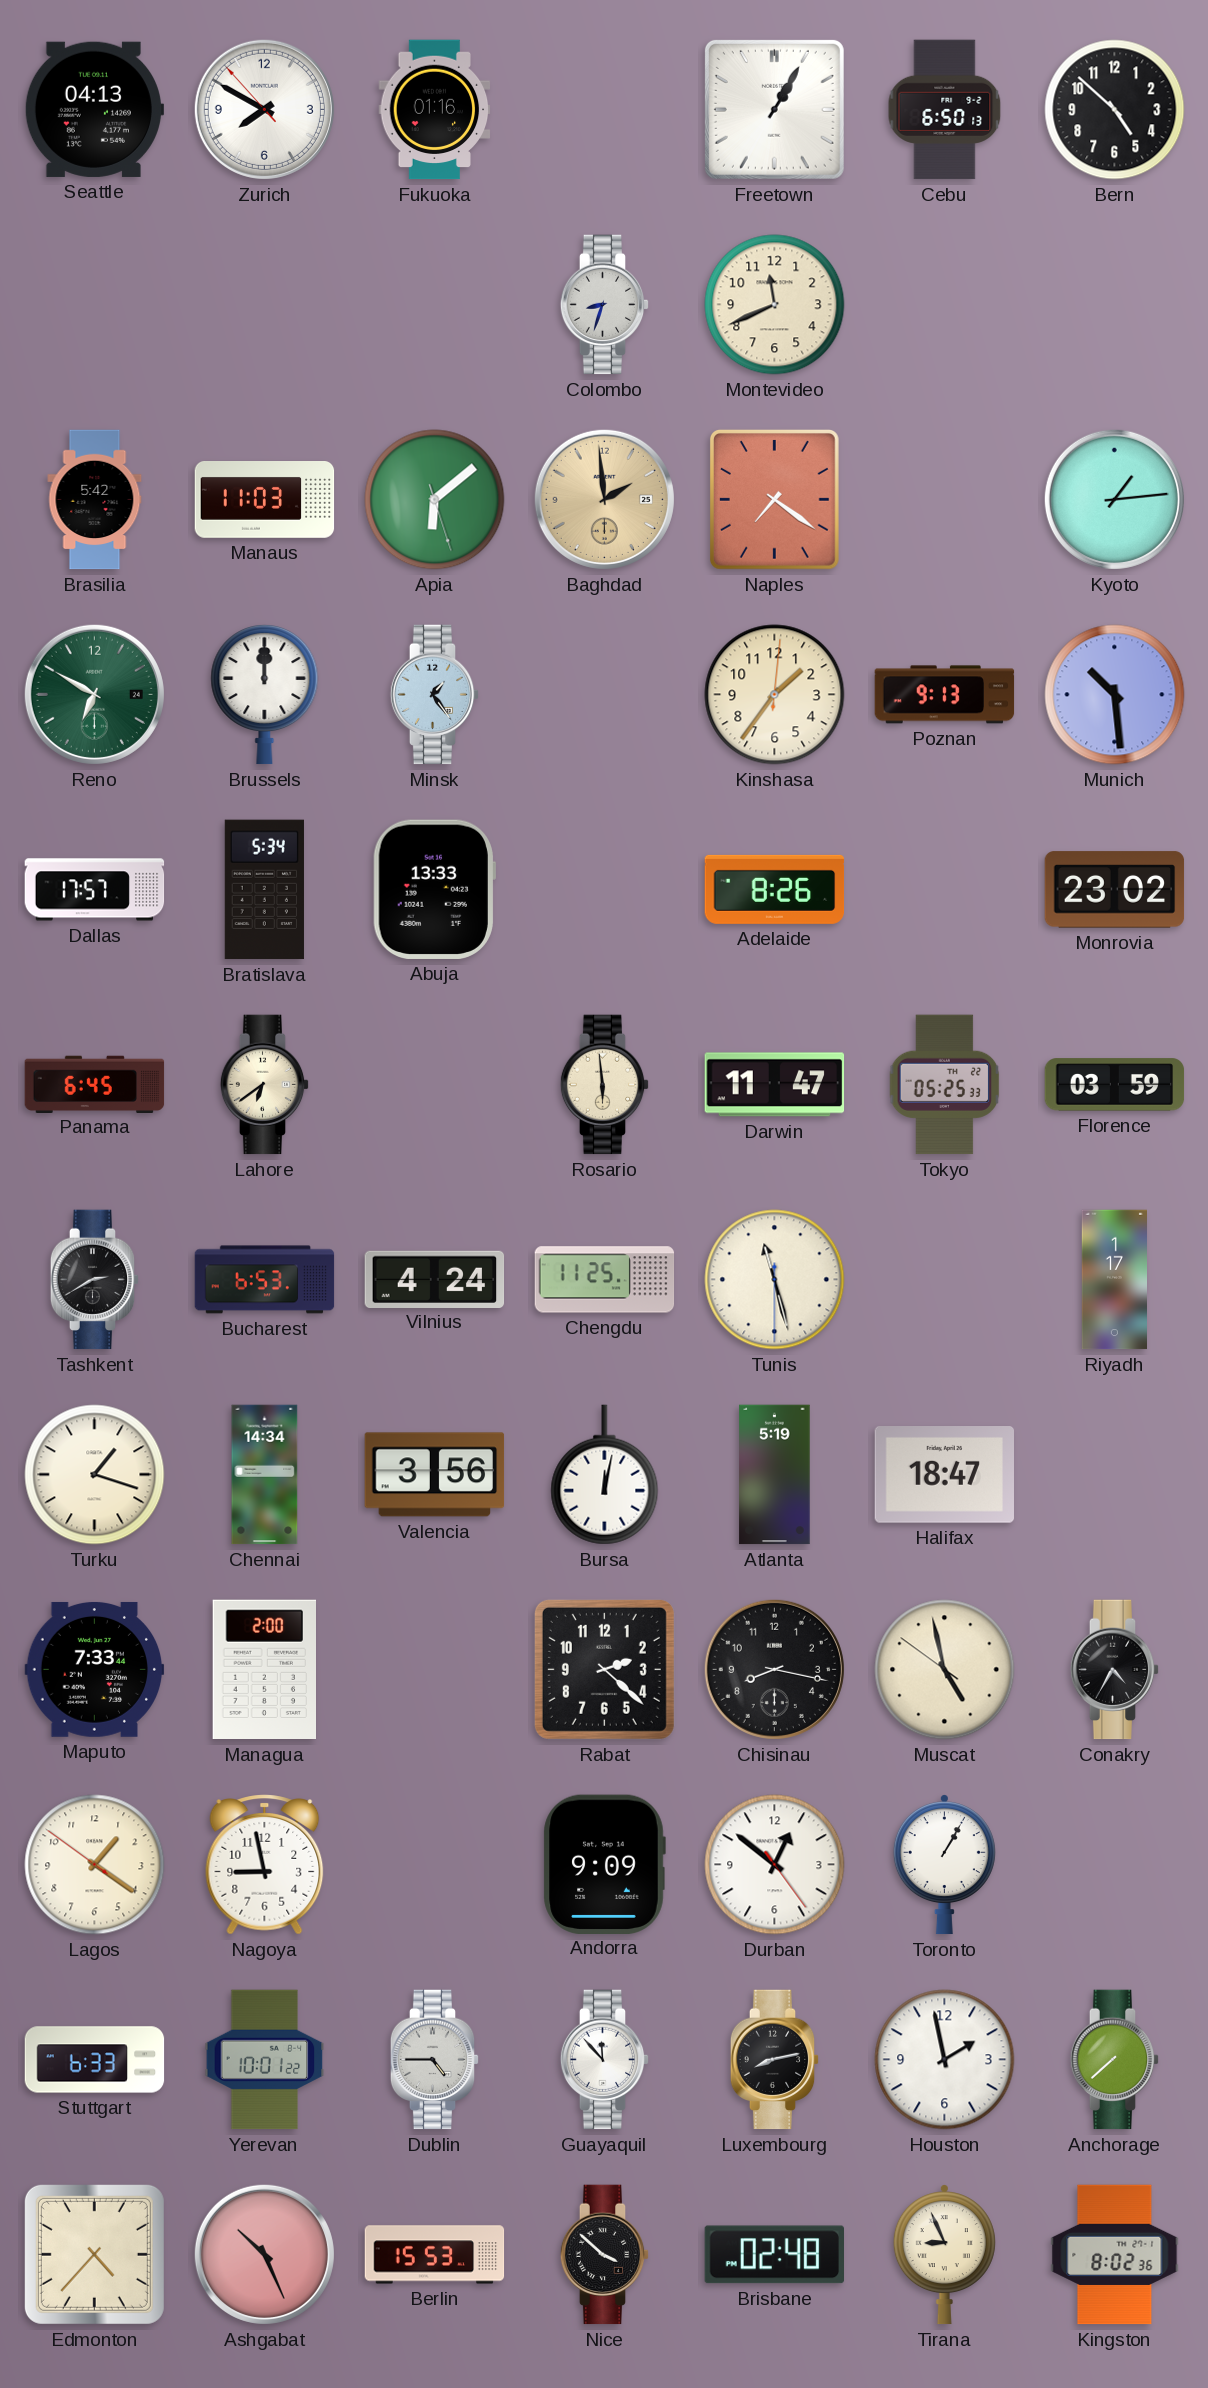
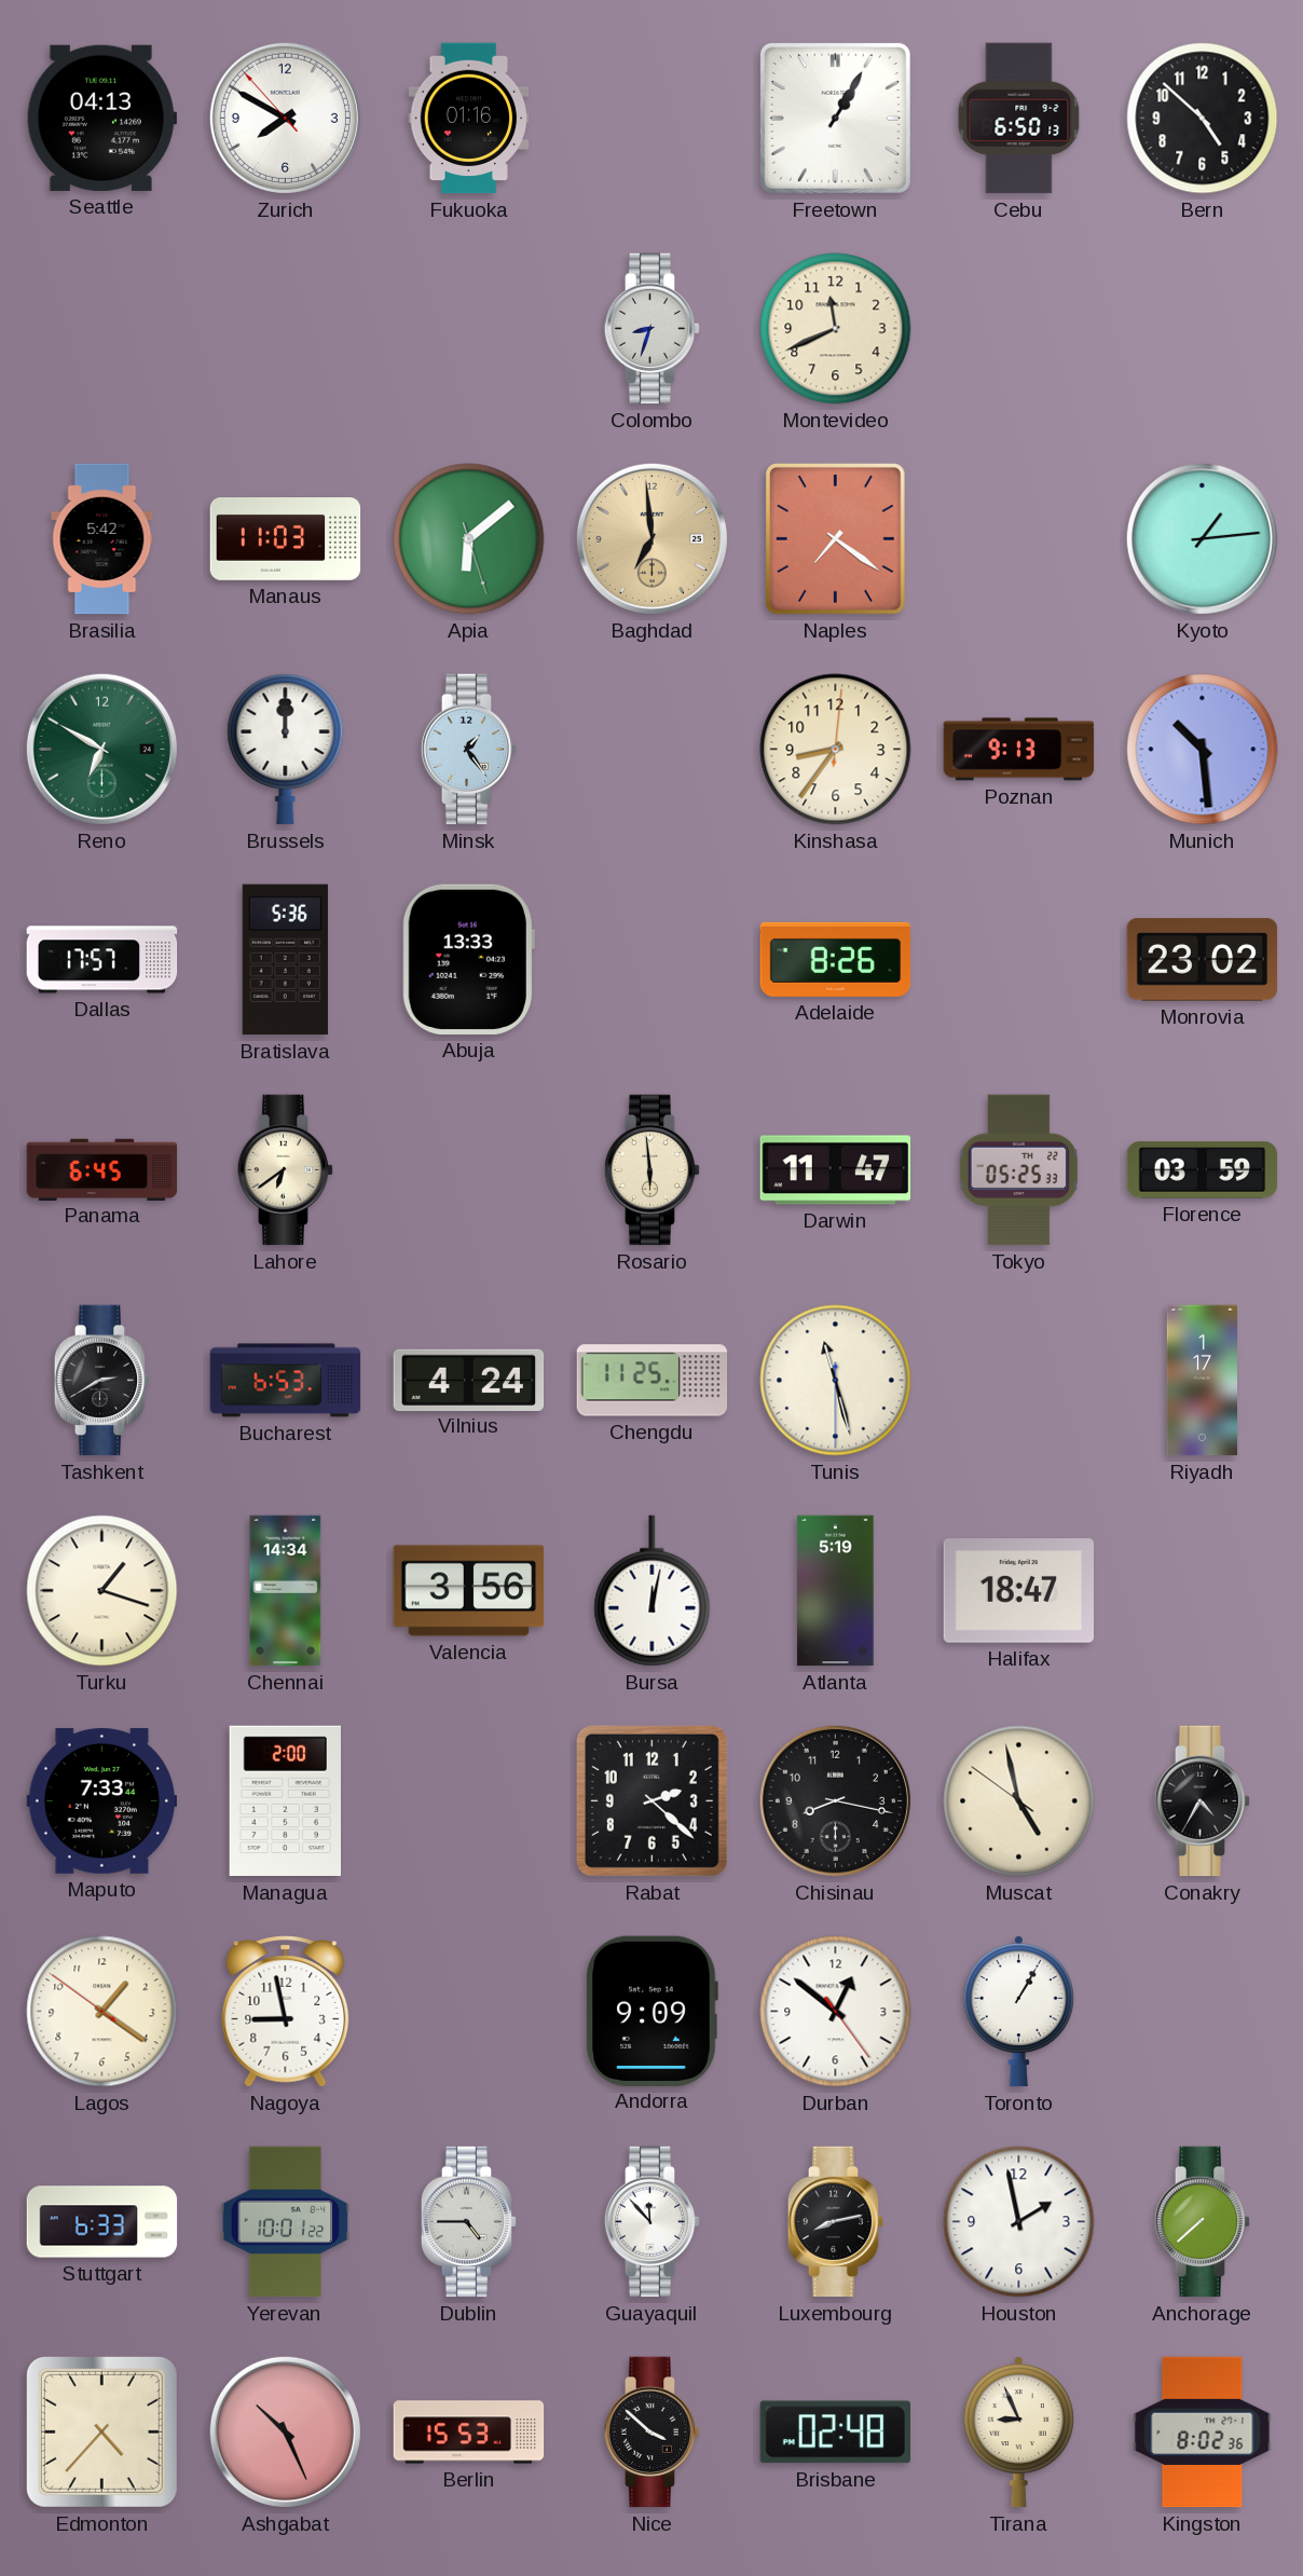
Baghdad: 1:59 -> 6:59 (651, 538)
Kinshasa: 1:36 -> 8:36 (836, 750)
Bratislava: 5:34 -> 5:36 (285, 960)
